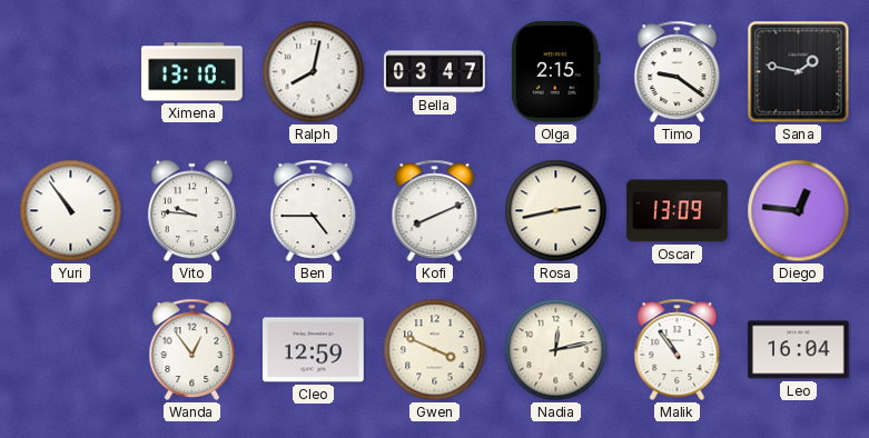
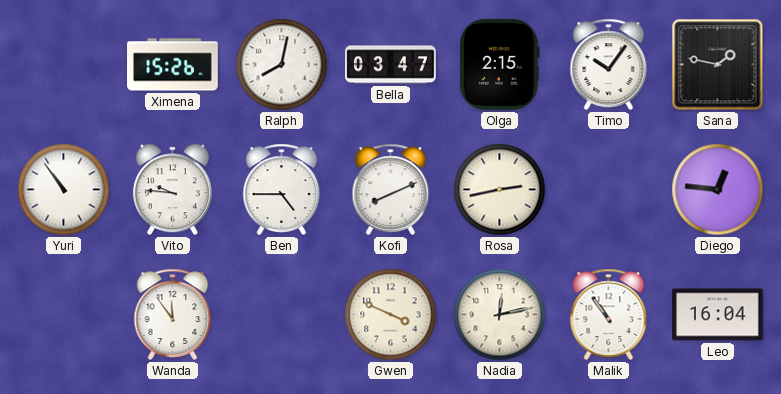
Ximena: 13:10 -> 15:26 (173, 65)
Timo: 9:21 -> 10:06 (609, 64)
Oscar: 13:09 -> none (678, 211)
Wanda: 12:54 -> 11:54 (173, 314)
Cleo: 12:59 -> none (314, 350)
